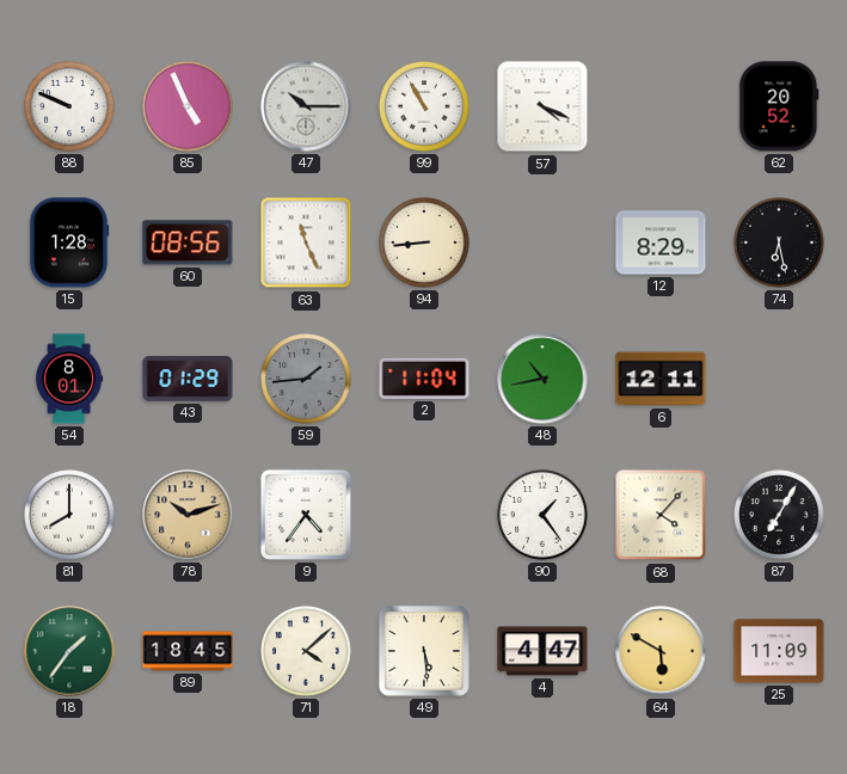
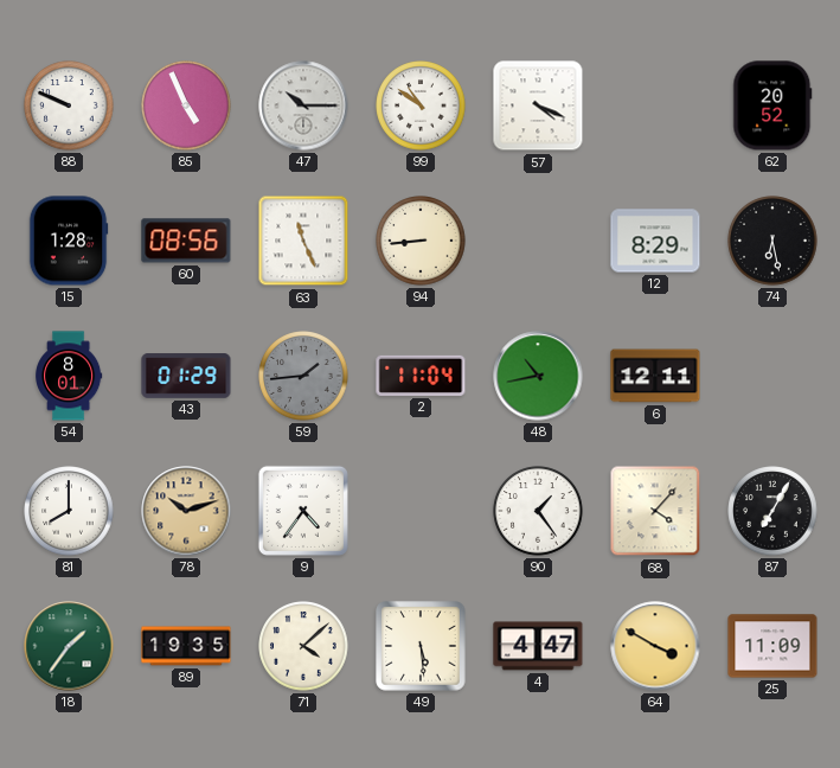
99: 10:55 -> 10:51 (421, 105)
89: 18:45 -> 19:35 (186, 646)
64: 5:50 -> 3:50 (655, 646)
